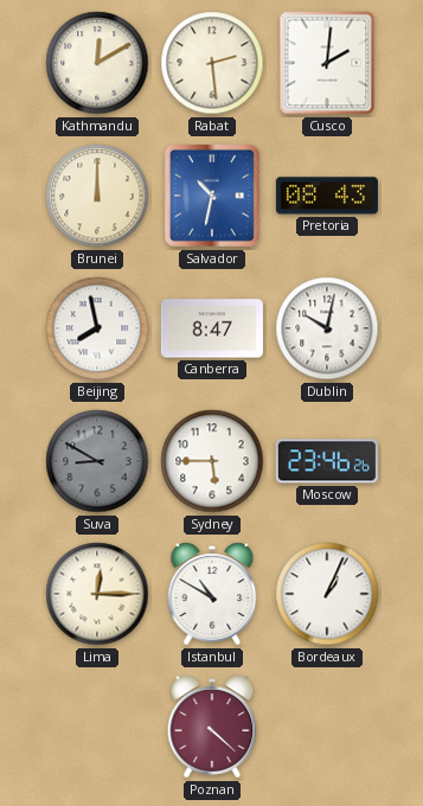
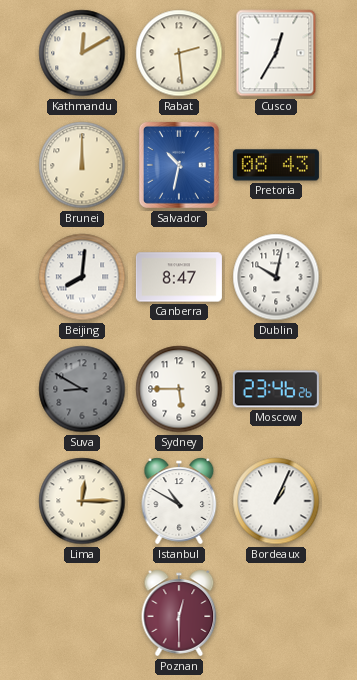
Cusco: 2:01 -> 12:35 (276, 53)
Beijing: 7:58 -> 8:01 (82, 277)
Poznan: 4:22 -> 12:30 (179, 613)
